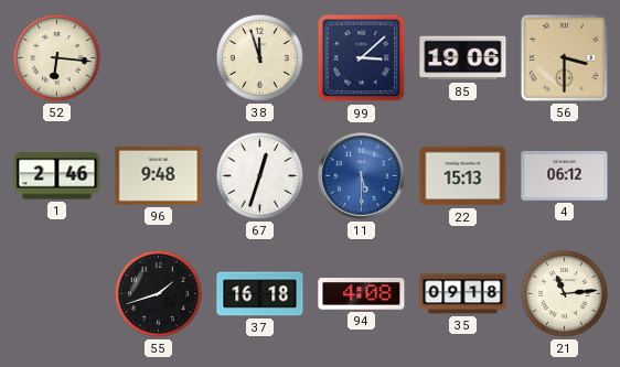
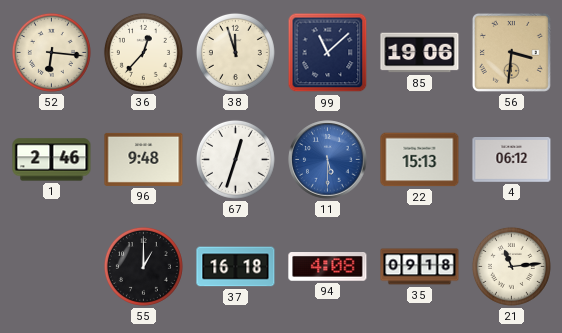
36: none -> 12:37 (143, 52)
99: 3:08 -> 11:08 (328, 53)
56: 3:30 -> 3:31 (511, 52)
55: 1:42 -> 1:00 (143, 266)
